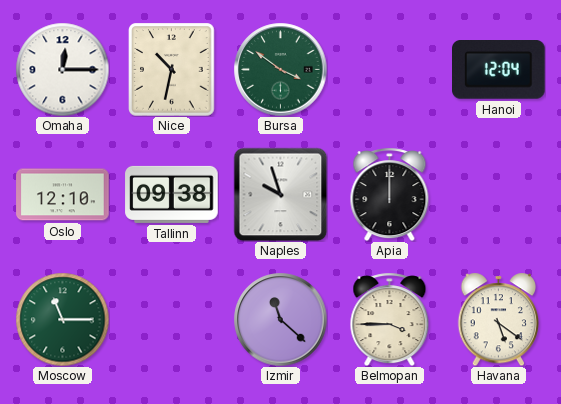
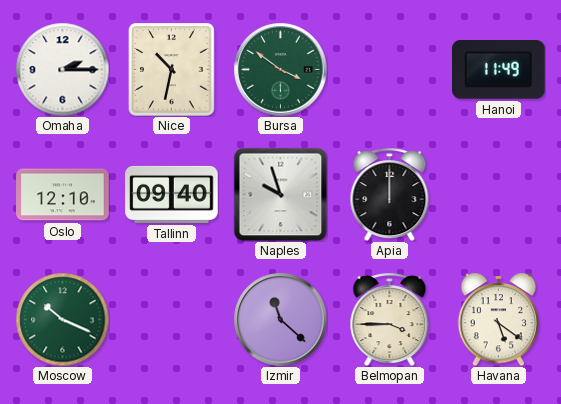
Omaha: 12:15 -> 2:15 (62, 69)
Hanoi: 12:04 -> 11:49 (499, 70)
Tallinn: 09:38 -> 09:40 (172, 194)
Moscow: 11:15 -> 10:19 (62, 319)
